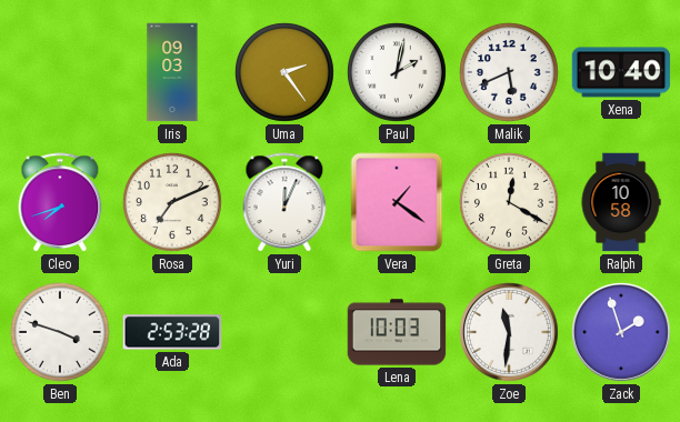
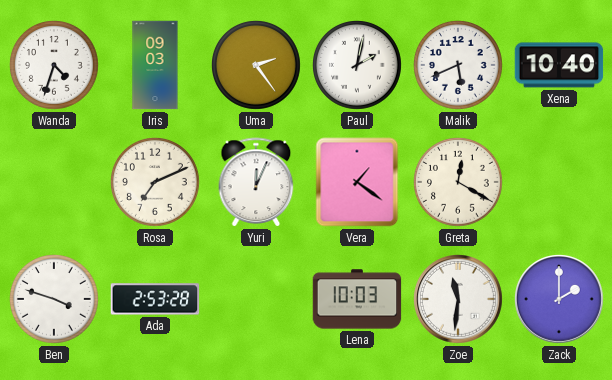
Wanda: none -> 4:33 (55, 66)
Cleo: 7:42 -> none (60, 202)
Ralph: 10:58 -> none (621, 202)
Zack: 1:57 -> 2:00 (560, 300)
